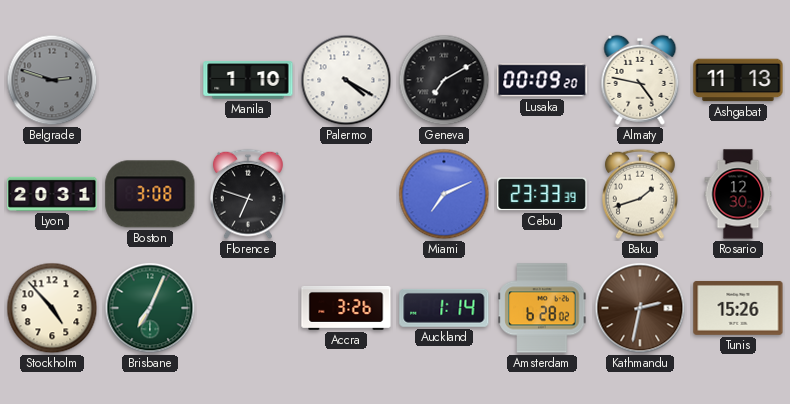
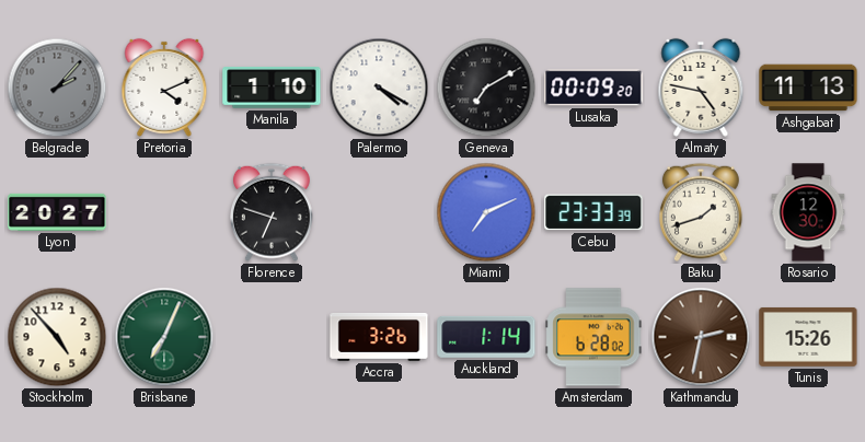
Belgrade: 2:48 -> 2:07 (57, 88)
Pretoria: none -> 4:11 (164, 88)
Lyon: 20:31 -> 20:27 (57, 212)
Boston: 3:08 -> none (150, 194)
